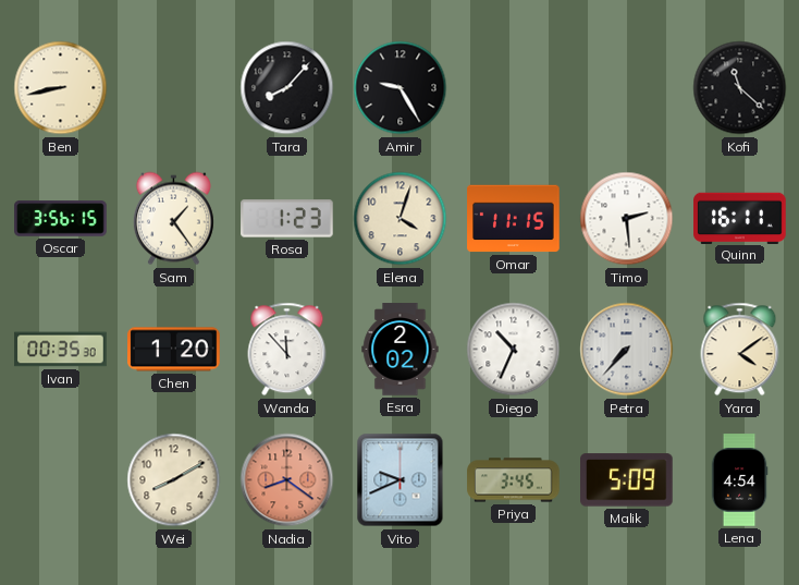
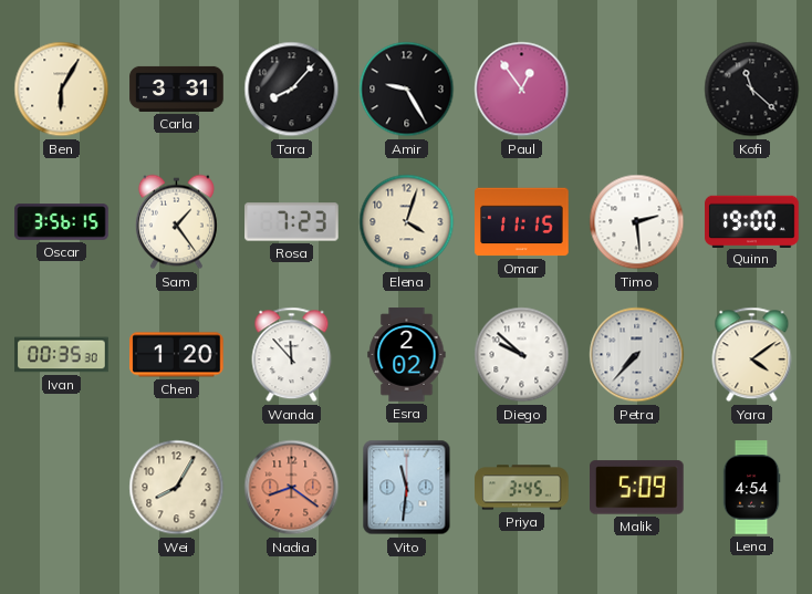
Ben: 8:43 -> 6:05 (62, 90)
Carla: none -> 3:31 (177, 88)
Paul: none -> 12:54 (522, 90)
Rosa: 1:23 -> 7:23 (292, 222)
Quinn: 16:11 -> 19:00 (752, 221)
Diego: 10:34 -> 9:52 (522, 355)
Wei: 8:10 -> 8:05 (177, 488)
Vito: 9:41 -> 11:31 (407, 488)
